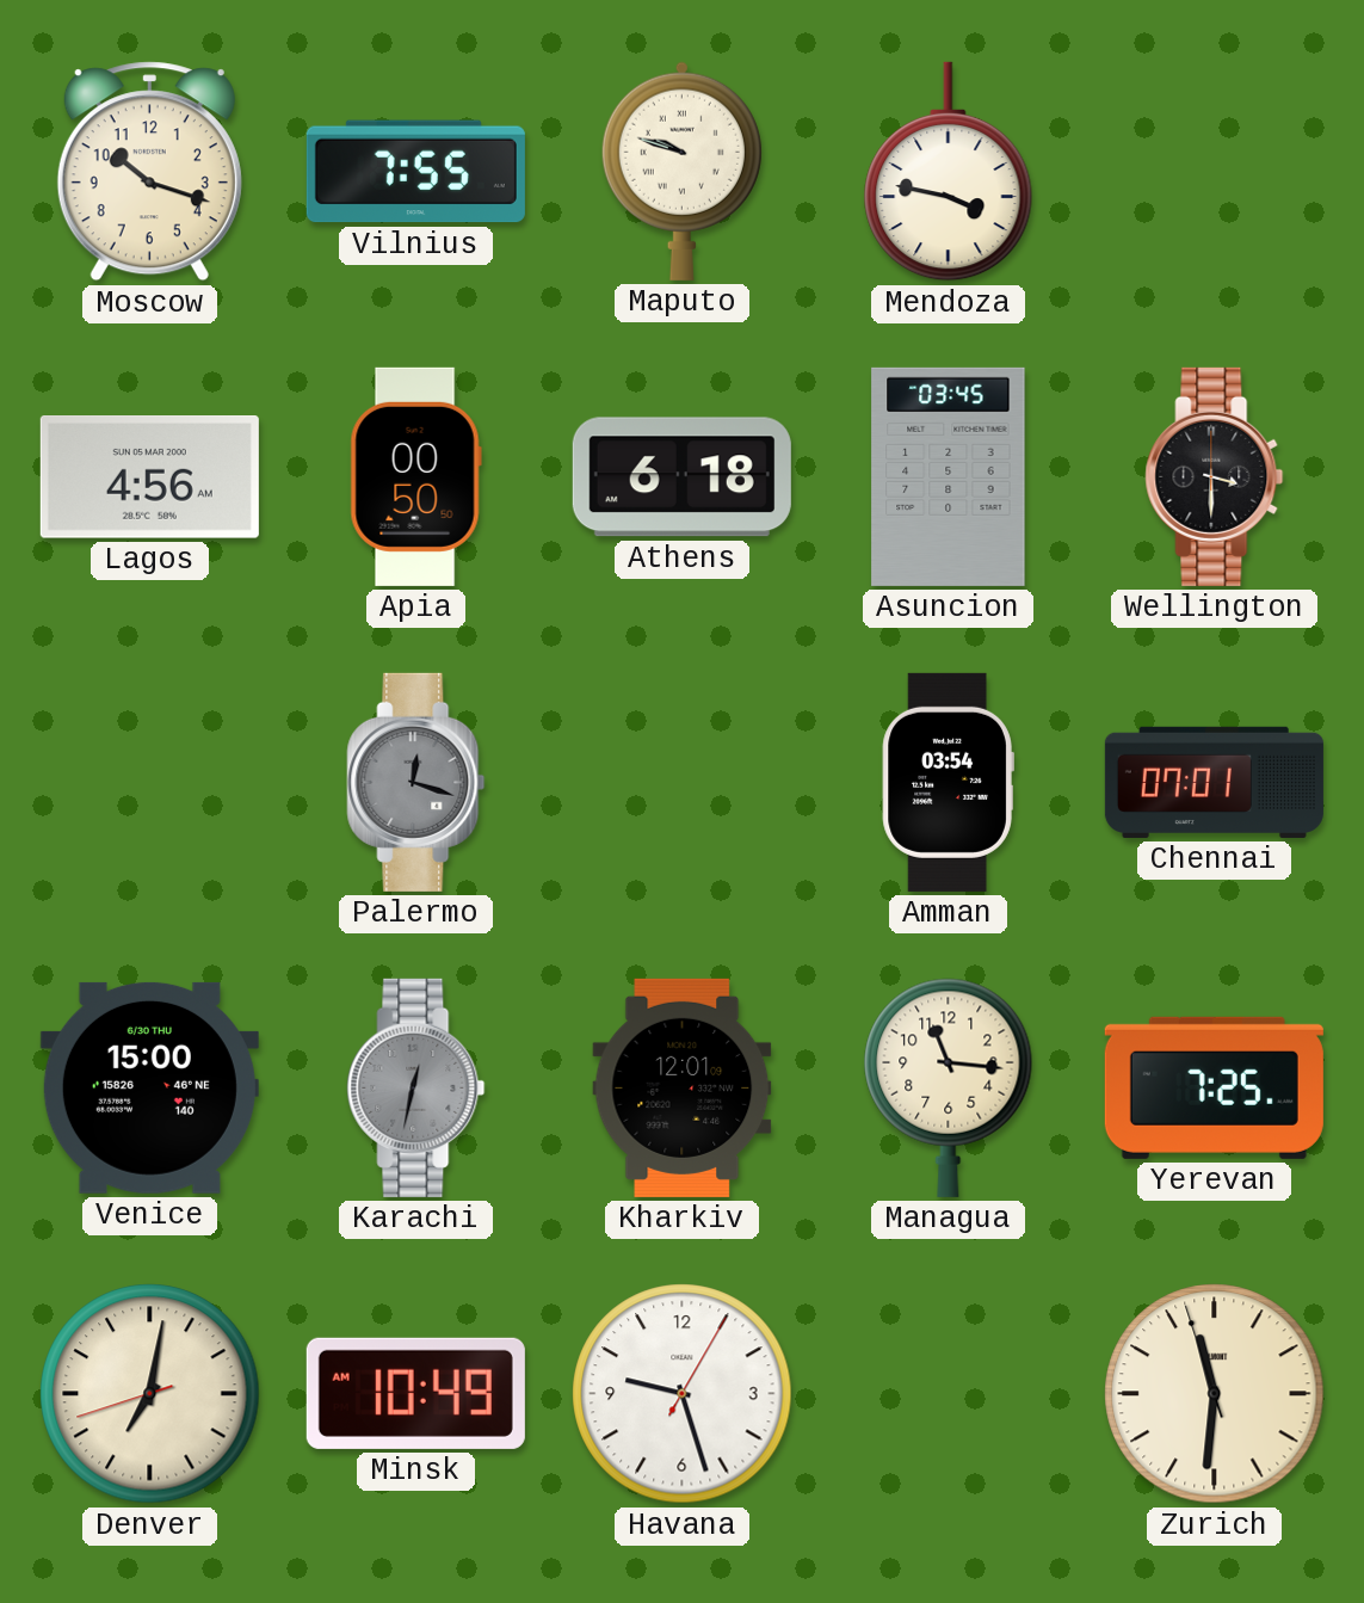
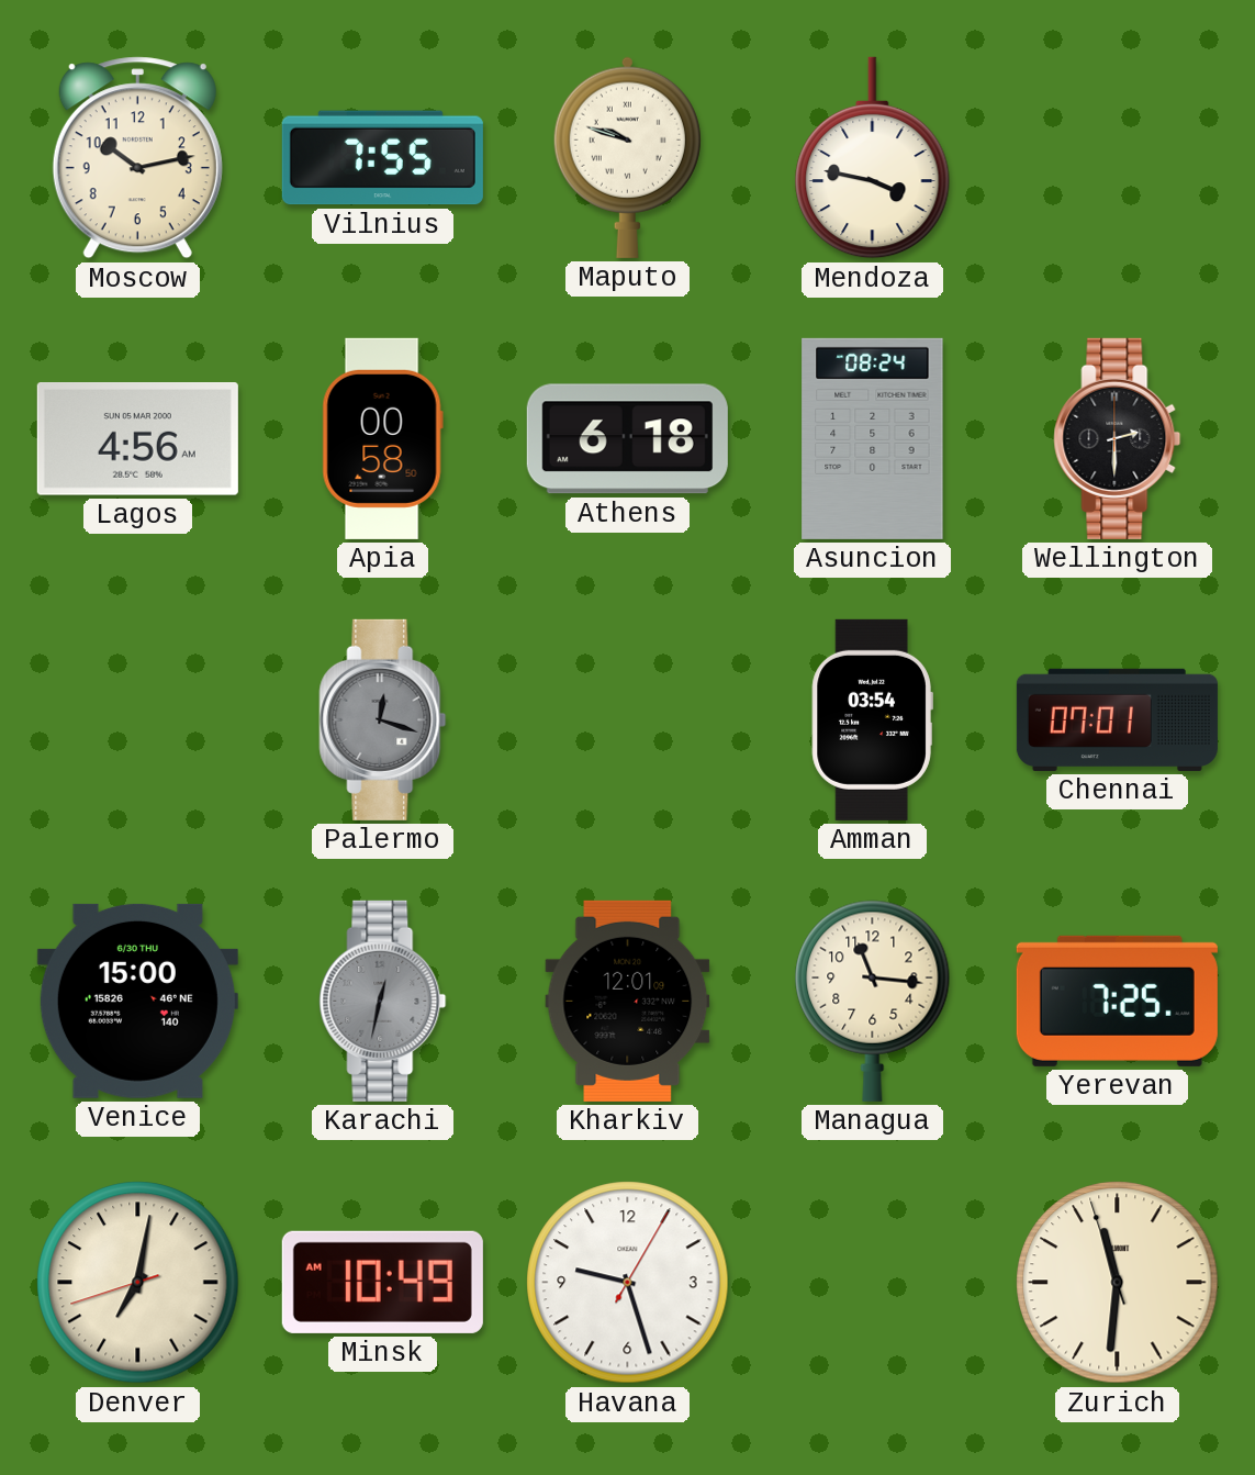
Moscow: 10:18 -> 10:13 (137, 158)
Apia: 00:50 -> 00:58 (382, 438)
Asuncion: 03:45 -> 08:24 (873, 438)
Wellington: 3:30 -> 2:30 (1118, 438)
